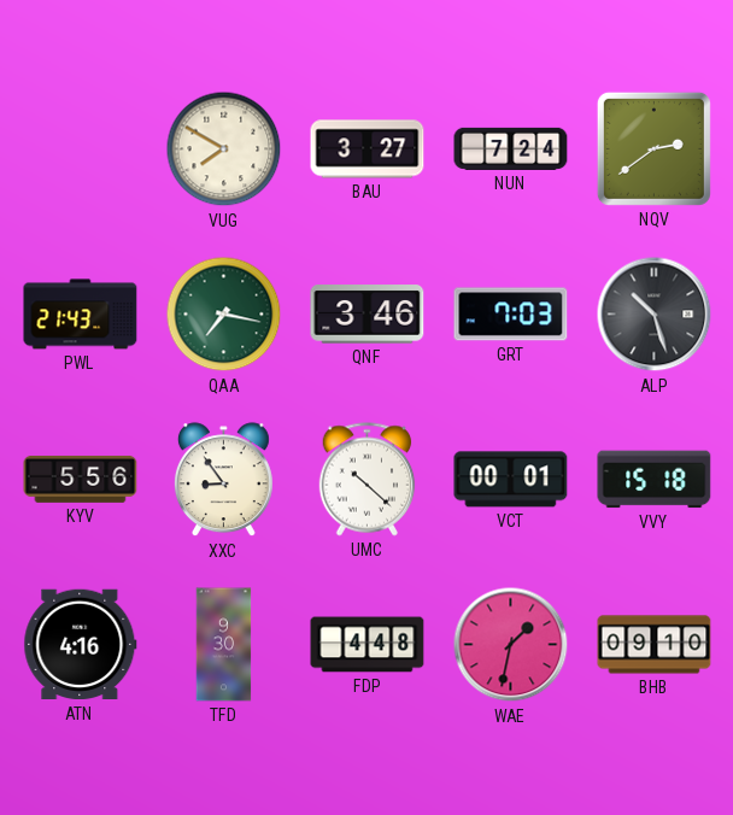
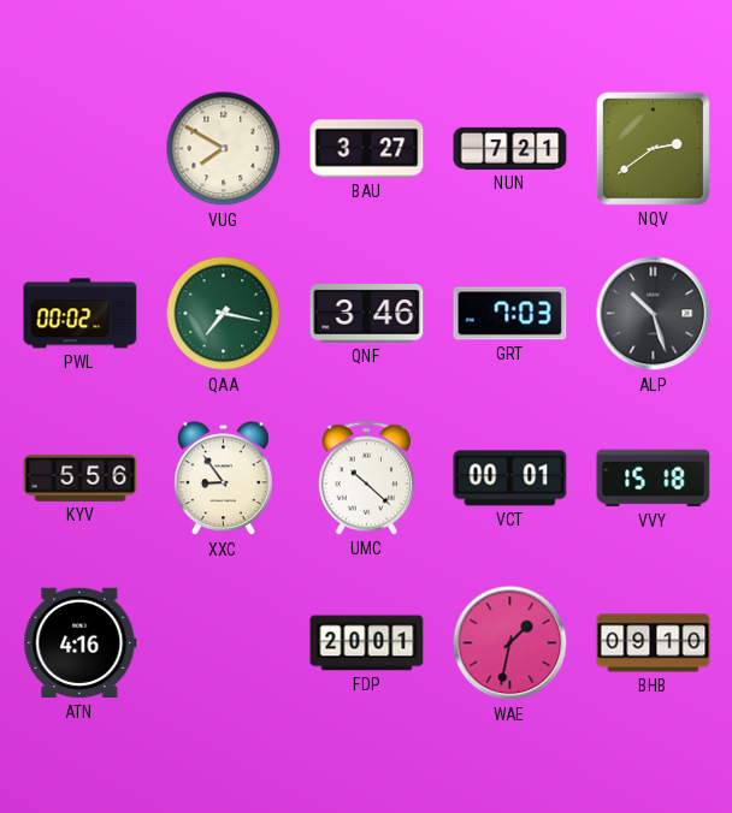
NUN: 7:24 -> 7:21 (510, 148)
PWL: 21:43 -> 00:02 (81, 314)
TFD: 9:30 -> none (224, 645)
FDP: 4:48 -> 20:01 (367, 643)
